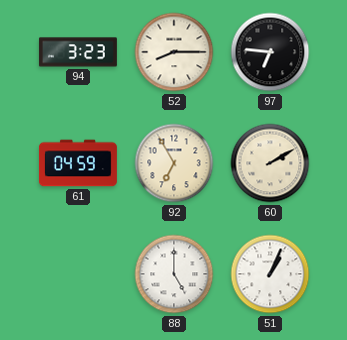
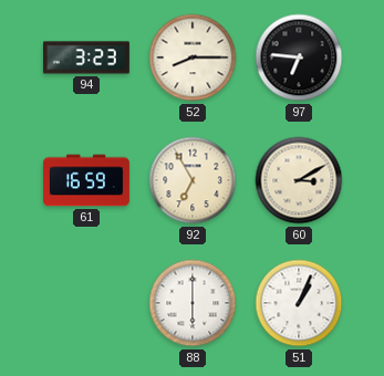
61: 04:59 -> 16:59 (86, 180)
60: 2:10 -> 3:10 (299, 180)
88: 5:00 -> 6:00 (193, 303)
